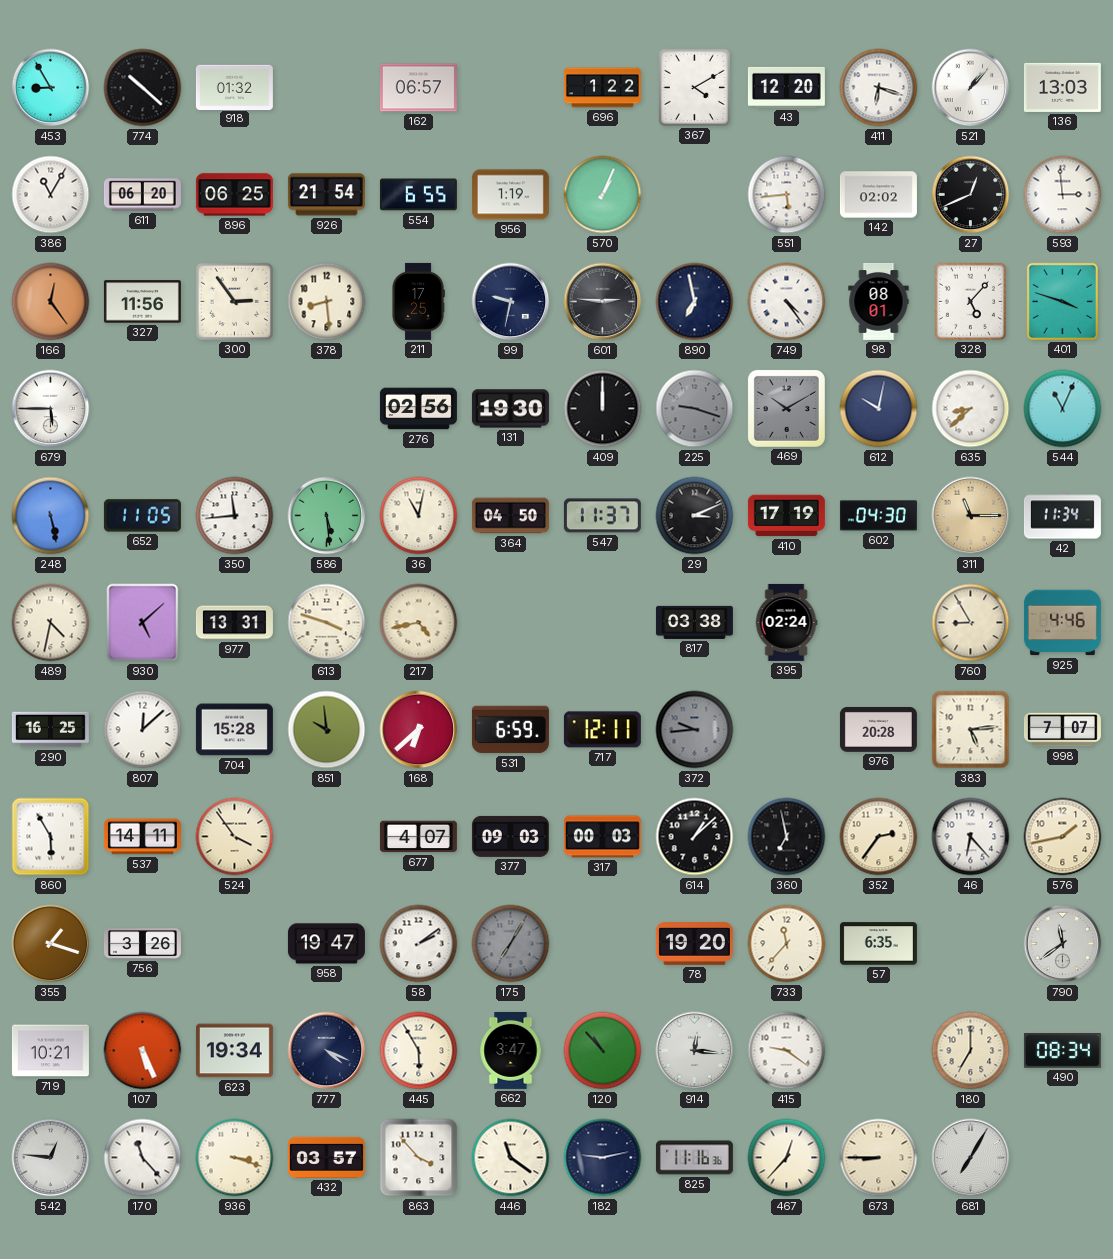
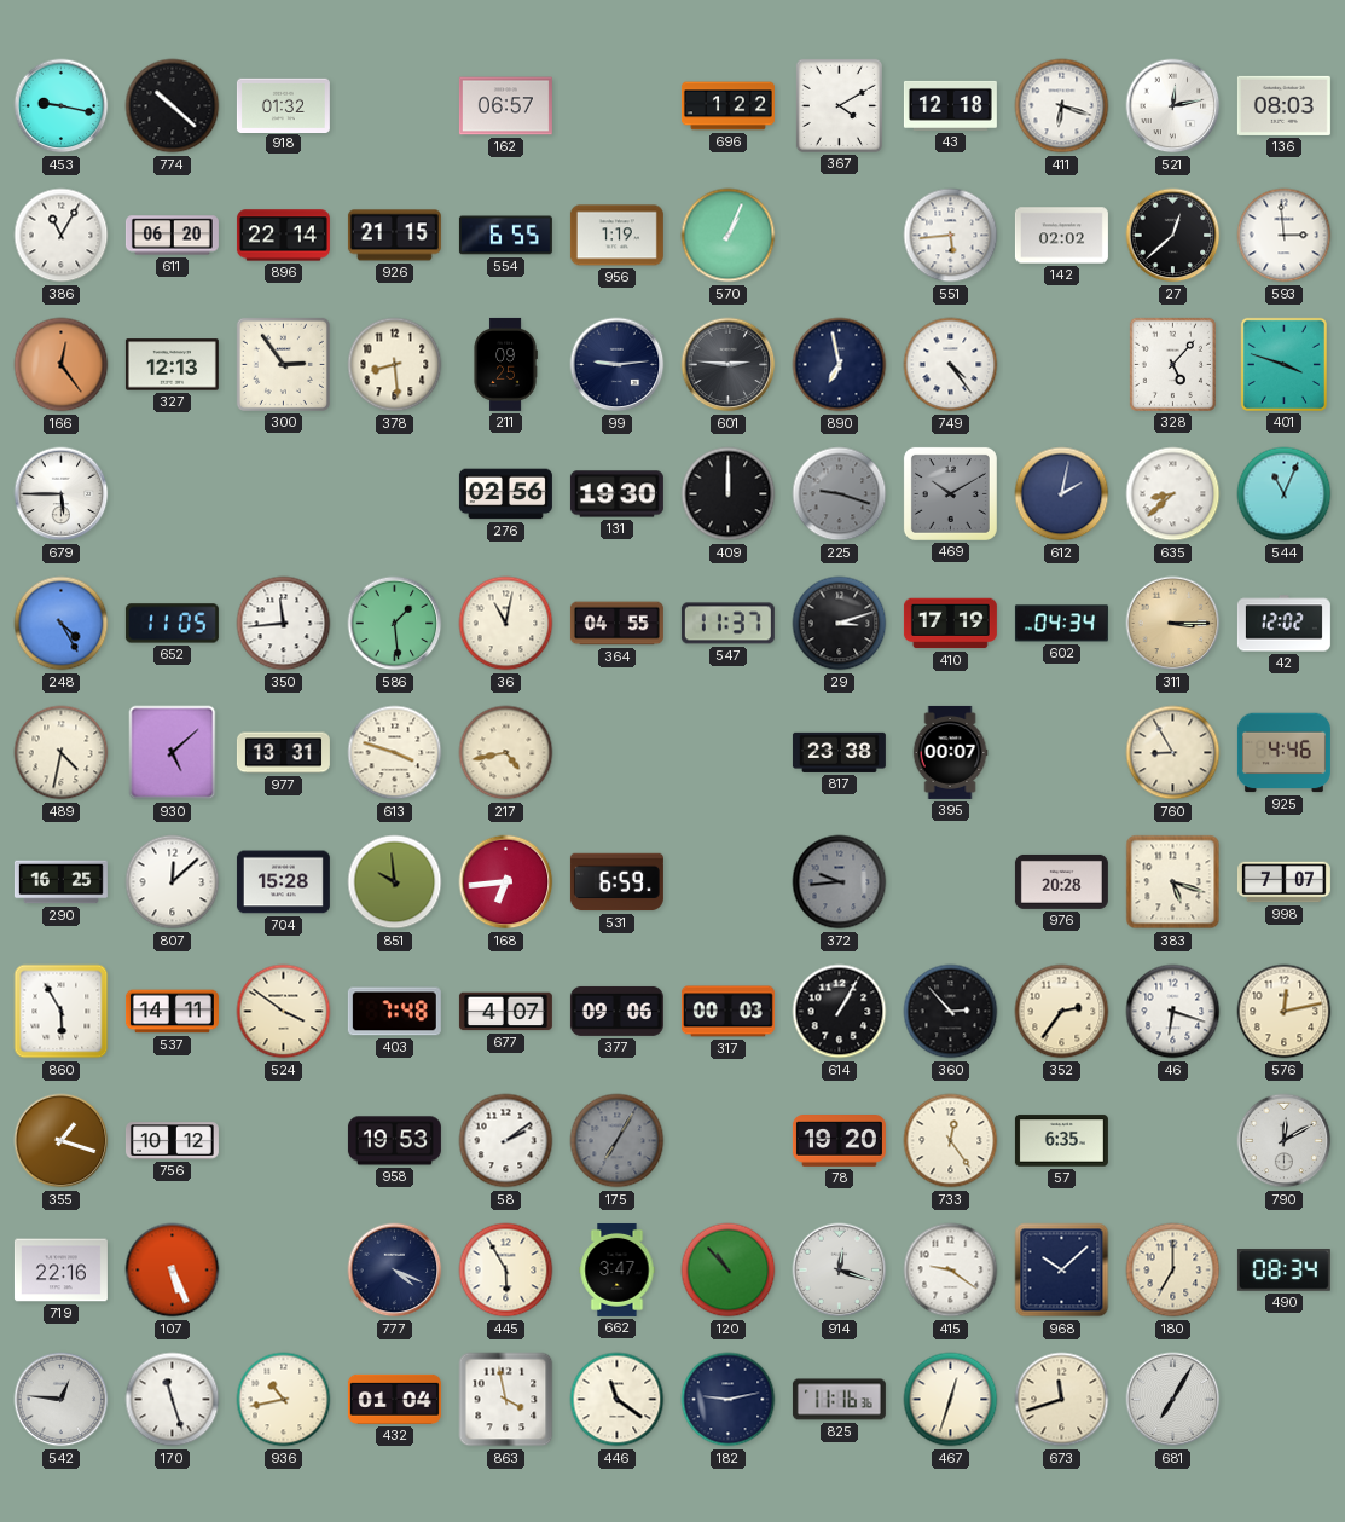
453: 8:55 -> 9:17 (62, 106)
43: 12:20 -> 12:18 (950, 105)
521: 1:07 -> 12:13 (1173, 106)
136: 13:03 -> 08:03 (1283, 105)
896: 06:25 -> 22:14 (283, 236)
926: 21:54 -> 21:15 (394, 236)
27: 12:41 -> 12:38 (1173, 236)
327: 11:56 -> 12:13 (172, 365)
211: 17:25 -> 09:25 (505, 364)
99: 9:32 -> 9:14 (618, 365)
98: 08:01 -> none (879, 301)
612: 10:02 -> 2:02 (1062, 494)
248: 5:28 -> 4:25 (62, 624)
586: 5:29 -> 1:29 (395, 624)
364: 04:50 -> 04:55 (616, 624)
29: 3:11 -> 3:12 (840, 624)
602: 04:30 -> 04:34 (1061, 624)
311: 11:15 -> 3:15 (1173, 624)
42: 11:34 -> 12:02 (1283, 624)
817: 03:38 -> 23:38 (839, 752)
395: 02:24 -> 00:07 (950, 752)
168: 6:38 -> 6:44 (506, 882)
717: 12:11 -> none (602, 730)
383: 5:14 -> 5:18 (1173, 882)
524: 3:54 -> 3:51 (284, 1012)
403: none -> 7:48 (394, 1012)
377: 09:03 -> 09:06 (616, 1011)
614: 1:08 -> 1:05 (840, 1012)
360: 6:58 -> 2:53 (951, 1012)
46: 6:23 -> 6:18 (1173, 1012)
576: 1:43 -> 12:13 (1285, 1012)
756: 3:26 -> 10:12 (172, 1141)
958: 19:47 -> 19:53 (394, 1141)
733: 11:37 -> 12:24 (951, 1141)
790: 11:39 -> 12:10 (1285, 1141)
719: 10:21 -> 22:16 (60, 1271)
623: 19:34 -> none (234, 1051)
914: 12:16 -> 12:18 (840, 1271)
968: none -> 10:08 (1062, 1271)
170: 11:23 -> 11:27 (173, 1400)
936: 3:18 -> 10:43 (284, 1400)
432: 03:57 -> 01:04 (394, 1399)
863: 3:53 -> 3:58 (506, 1400)
467: 12:37 -> 12:33 (951, 1400)
673: 8:45 -> 11:42 (1062, 1400)
